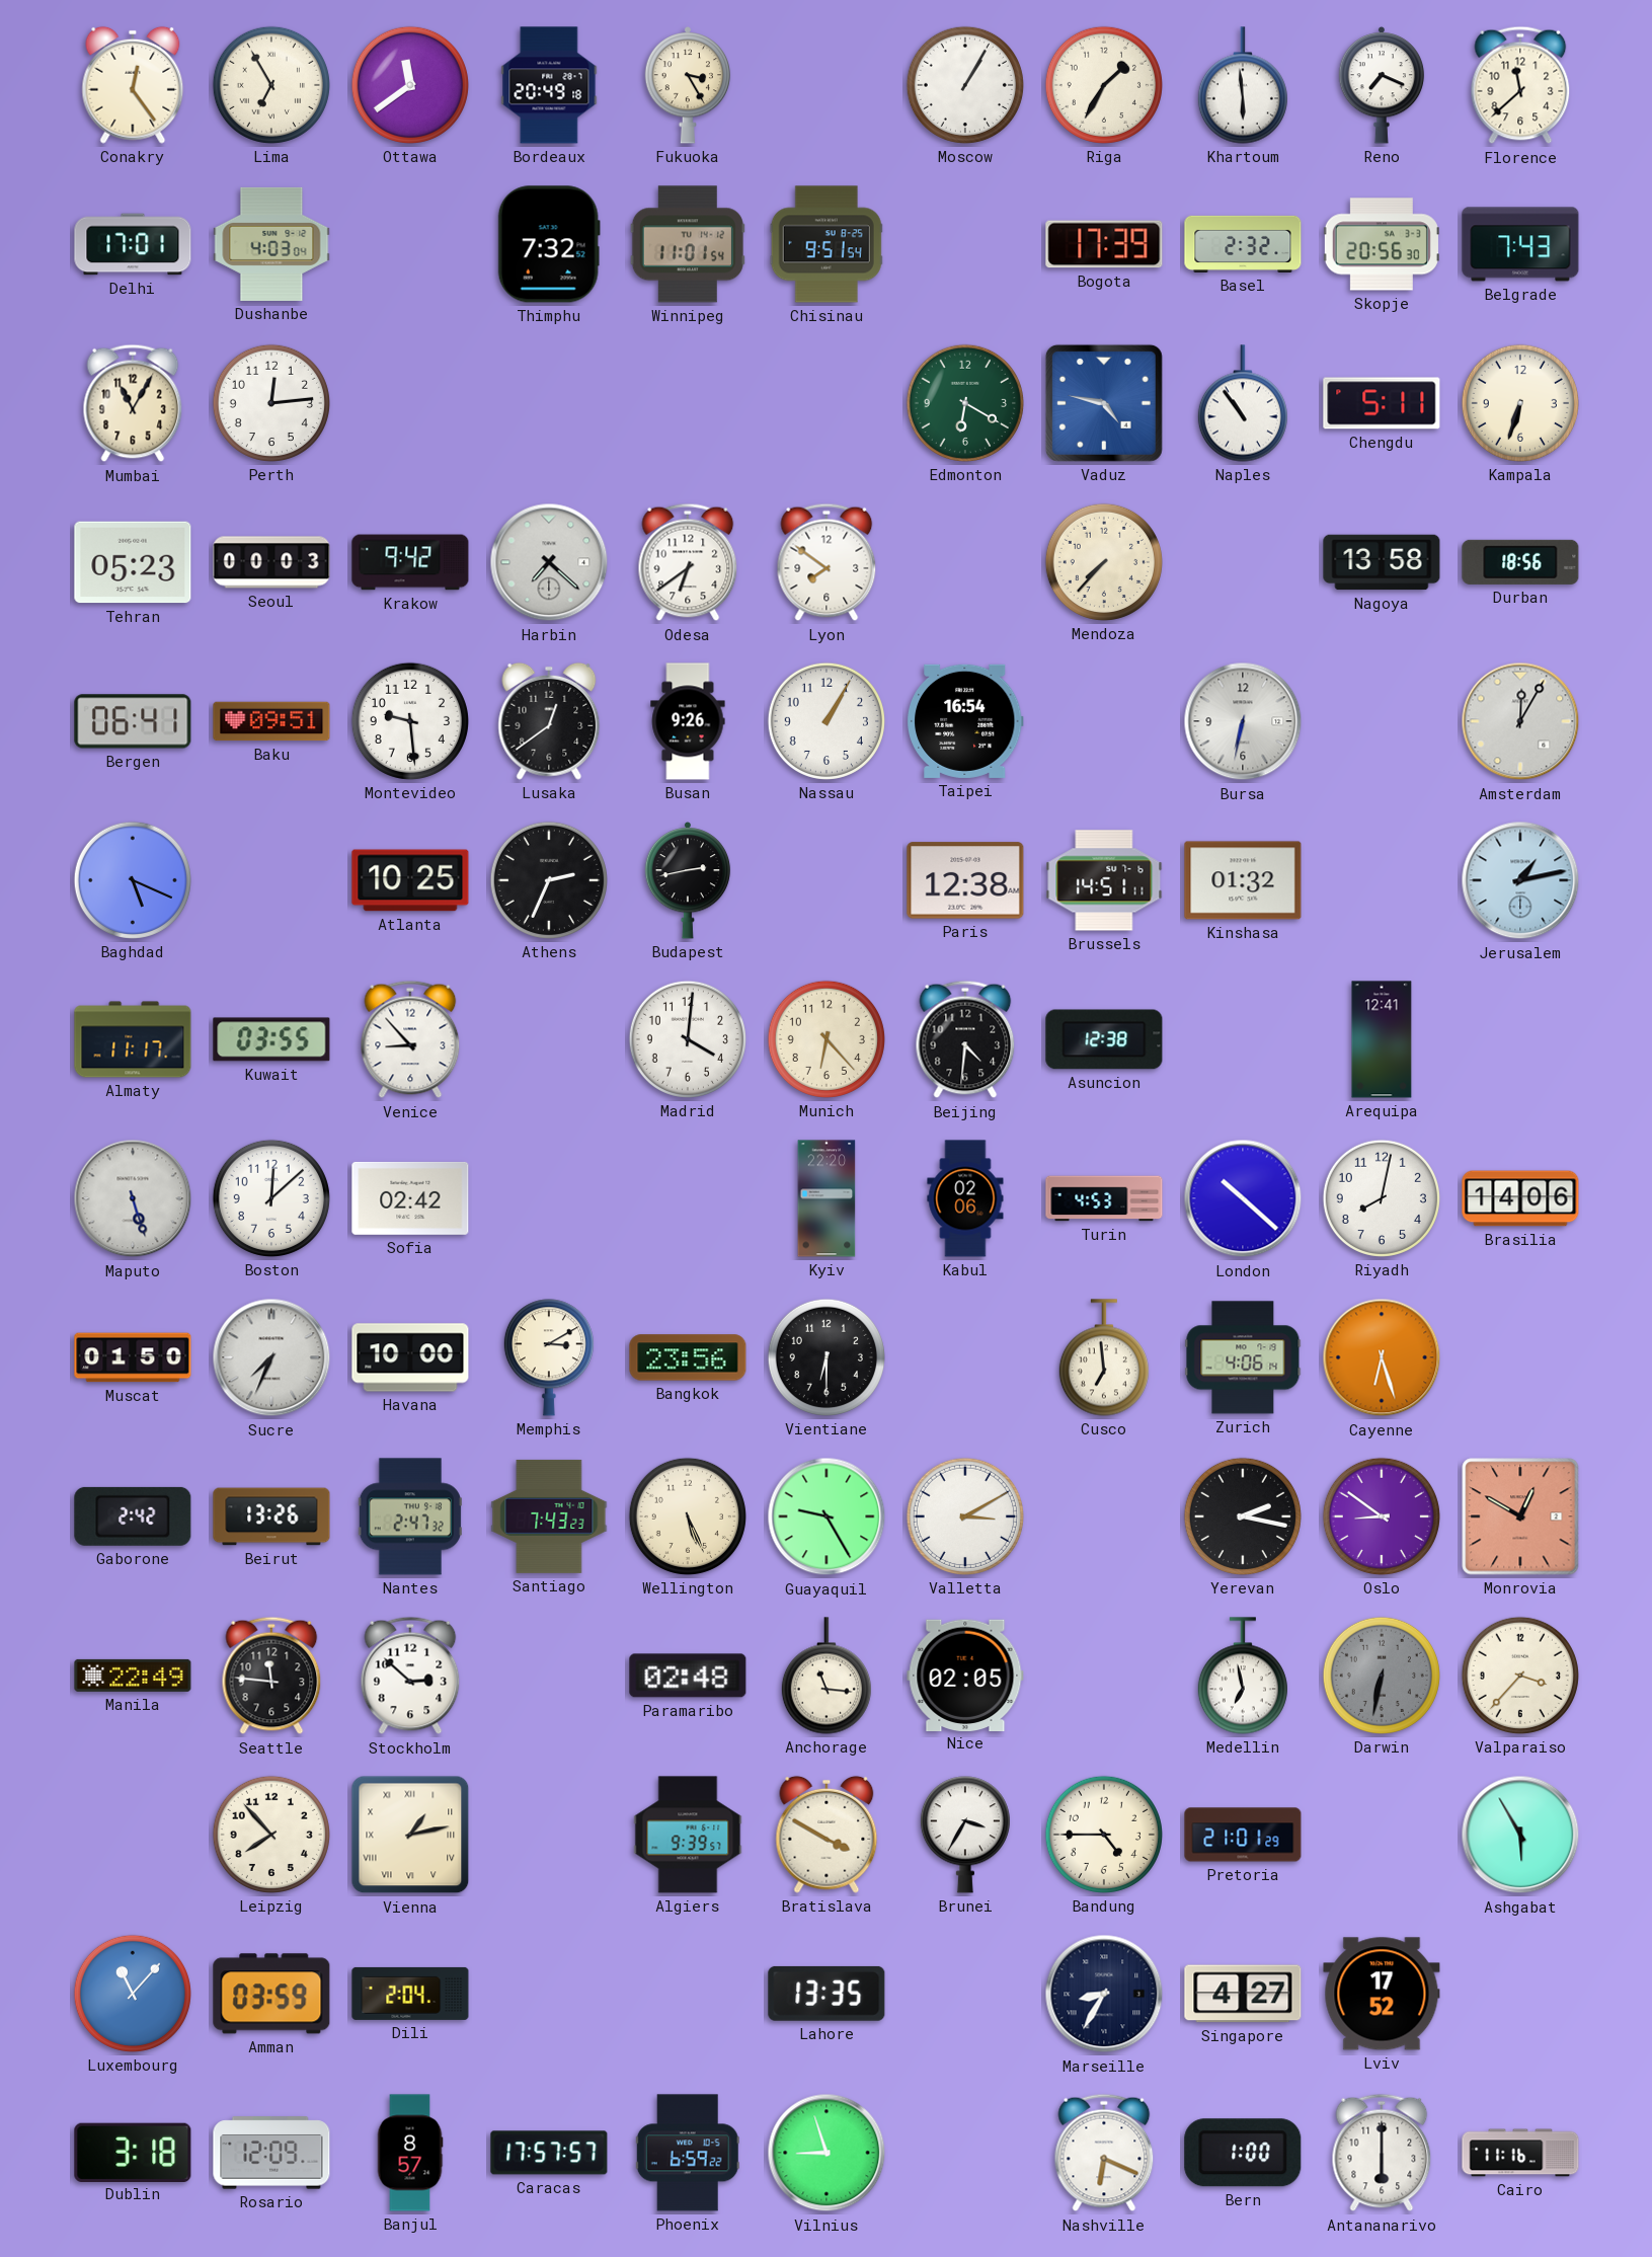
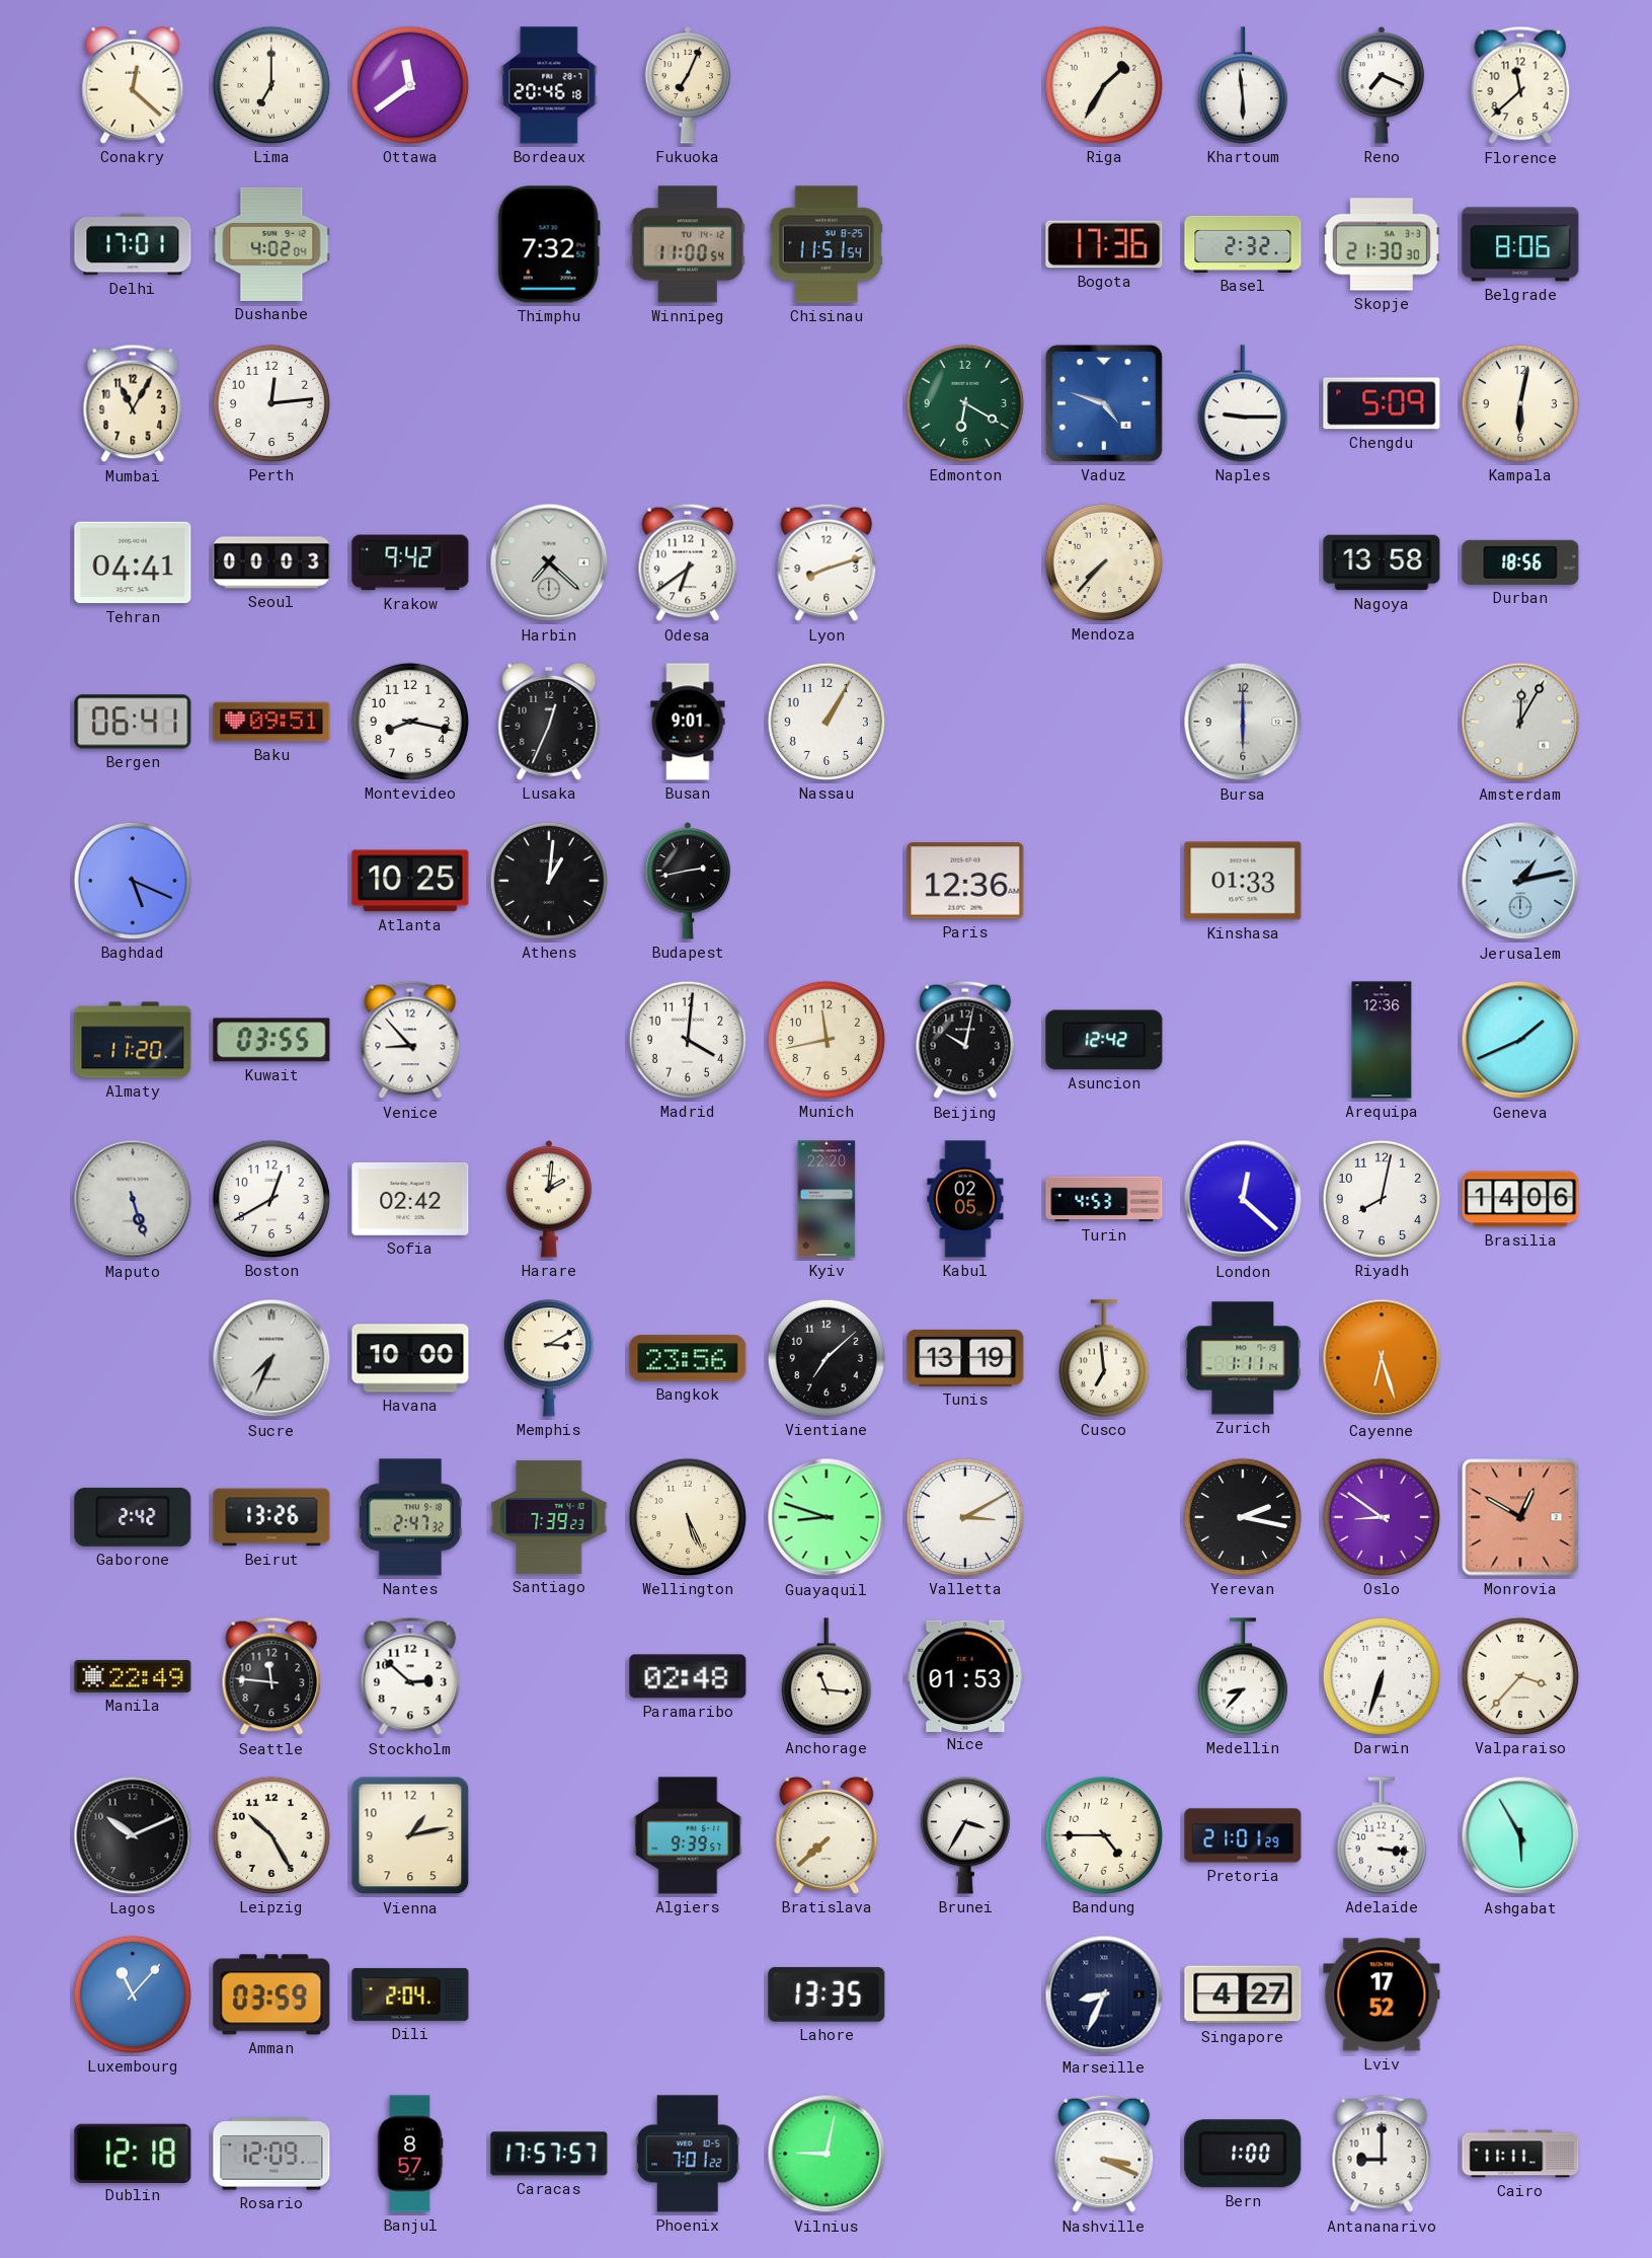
Conakry: 12:24 -> 12:22 (133, 85)
Lima: 6:55 -> 7:00 (271, 85)
Bordeaux: 20:49 -> 20:46 (549, 85)
Fukuoka: 3:25 -> 7:04 (688, 86)
Moscow: 1:05 -> none (965, 85)
Dushanbe: 4:03 -> 4:02 (271, 244)
Winnipeg: 11:01 -> 11:00 (688, 244)
Chisinau: 9:51 -> 11:51 (827, 244)
Bogota: 17:39 -> 17:36 (1104, 244)
Skopje: 20:56 -> 21:30 (1382, 244)
Belgrade: 7:43 -> 8:06 (1520, 244)
Vaduz: 4:47 -> 4:48 (1104, 403)
Naples: 10:54 -> 9:15 (1243, 403)
Chengdu: 5:11 -> 5:09 (1382, 403)
Kampala: 6:33 -> 6:02 (1520, 403)
Tehran: 05:23 -> 04:41 (133, 562)
Lyon: 7:51 -> 8:12 (827, 562)
Montevideo: 9:29 -> 8:17 (410, 722)
Lusaka: 12:39 -> 12:34 (549, 722)
Busan: 9:26 -> 9:01 (688, 722)
Taipei: 16:54 -> none (966, 721)
Bursa: 6:32 -> 6:00 (1243, 722)
Athens: 2:34 -> 1:01 (549, 881)
Paris: 12:38 -> 12:36 (965, 881)
Brussels: 14:51 -> none (1104, 880)
Kinshasa: 01:32 -> 01:33 (1243, 881)
Almaty: 11:17 -> 11:20 (133, 1040)
Munich: 6:23 -> 11:43 (827, 1040)
Beijing: 4:31 -> 10:02 (965, 1040)
Asuncion: 12:38 -> 12:42 (1104, 1040)
Arequipa: 12:41 -> 12:36 (1382, 1040)
Geneva: none -> 1:41 (1520, 1040)
Boston: 12:08 -> 12:40 (271, 1199)
Harare: none -> 2:01 (549, 1200)
Kabul: 02:06 -> 02:05 (965, 1199)
London: 10:22 -> 12:22 (1243, 1199)
Muscat: 01:50 -> none (133, 1357)
Vientiane: 6:30 -> 7:08 (827, 1358)
Tunis: none -> 13:19 (965, 1358)
Zurich: 4:06 -> 1:11 (1243, 1358)
Santiago: 7:43 -> 7:39 (549, 1517)
Guayaquil: 9:25 -> 8:48 (827, 1517)
Nice: 02:05 -> 01:53 (965, 1675)
Medellin: 6:58 -> 8:37 (1243, 1676)
Darwin: 6:32 -> 6:33 (1382, 1676)
Darwin dial: grey -> white (1382, 1676)
Lagos: none -> 10:11 (133, 1835)
Leipzig: 7:53 -> 10:25 (271, 1835)
Vienna numerals: Roman -> Arabic (410, 1835)
Bratislava: 3:50 -> 7:38 (827, 1835)
Adelaide: none -> 3:16 (1382, 1835)
Marseille: 8:35 -> 8:34 (1104, 1994)
Dublin: 3:18 -> 12:18 (133, 2153)
Phoenix: 6:59 -> 7:01 (688, 2154)
Vilnius: 8:57 -> 9:02 (827, 2154)
Nashville: 6:19 -> 3:19 (1104, 2154)
Antananarivo: 6:00 -> 9:00 (1382, 2154)
Cairo: 11:16 -> 11:11 (1520, 2154)
